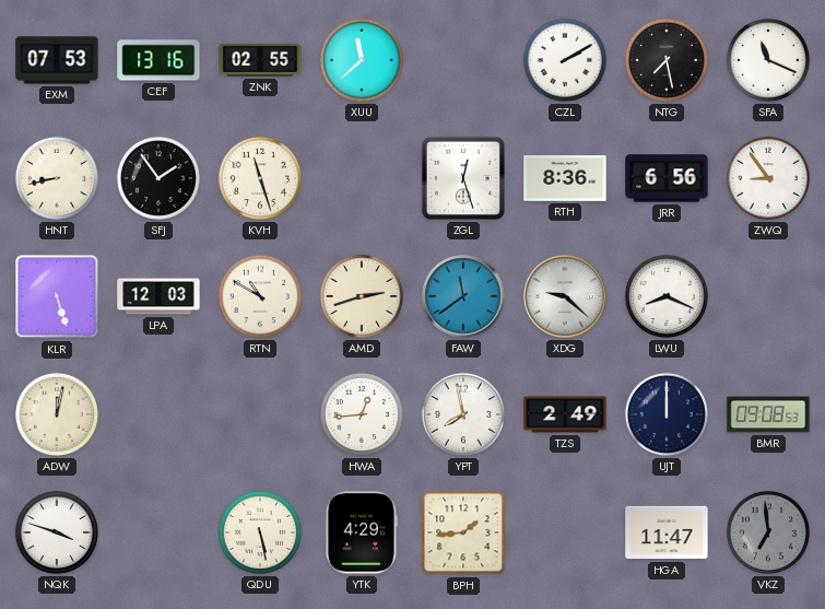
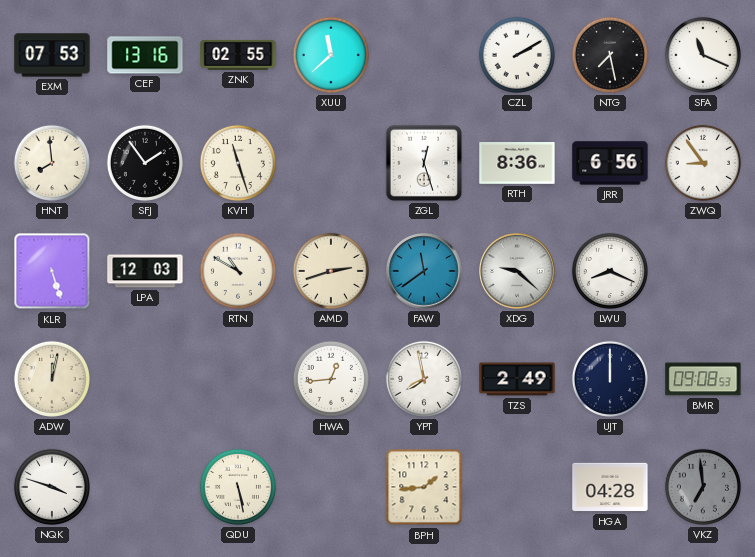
HNT: 8:43 -> 7:59 (52, 163)
YTK: 4:29 -> none (362, 532)
HGA: 11:47 -> 04:28 (610, 487)
